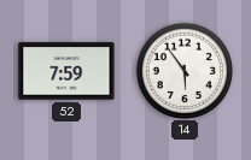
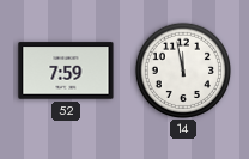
14: 5:54 -> 11:58 (182, 69)
